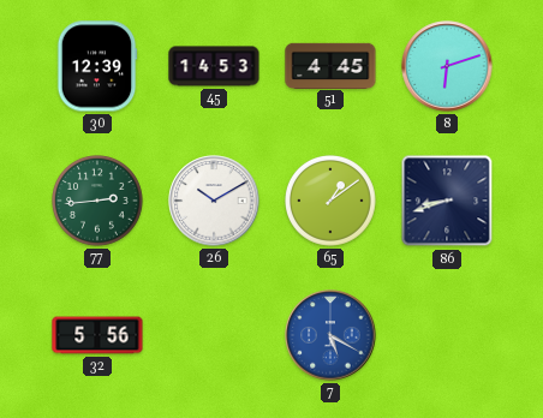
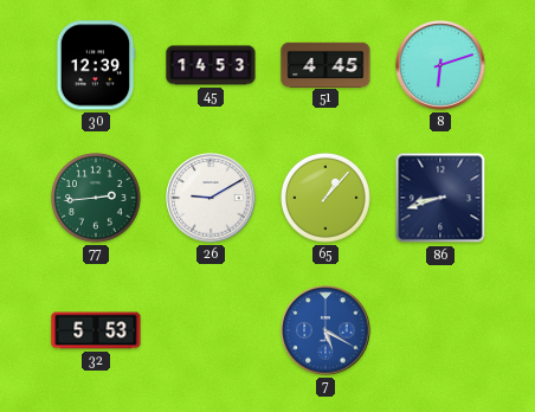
26: 10:10 -> 9:10 (211, 198)
65: 1:09 -> 1:07 (327, 199)
32: 5:56 -> 5:53 (96, 330)
